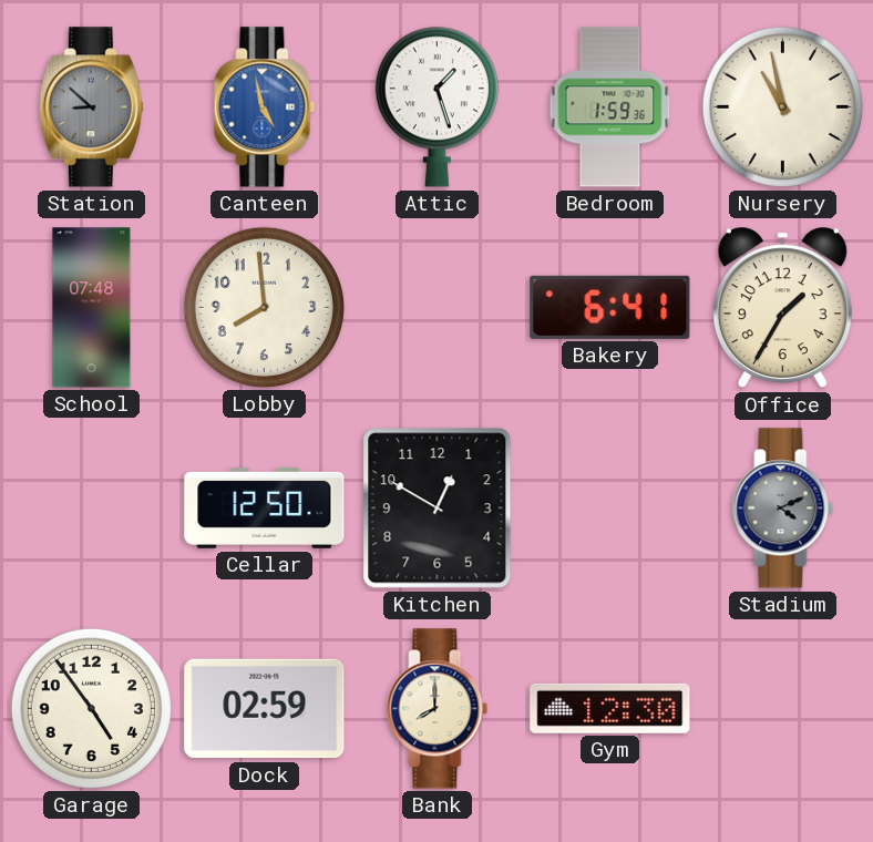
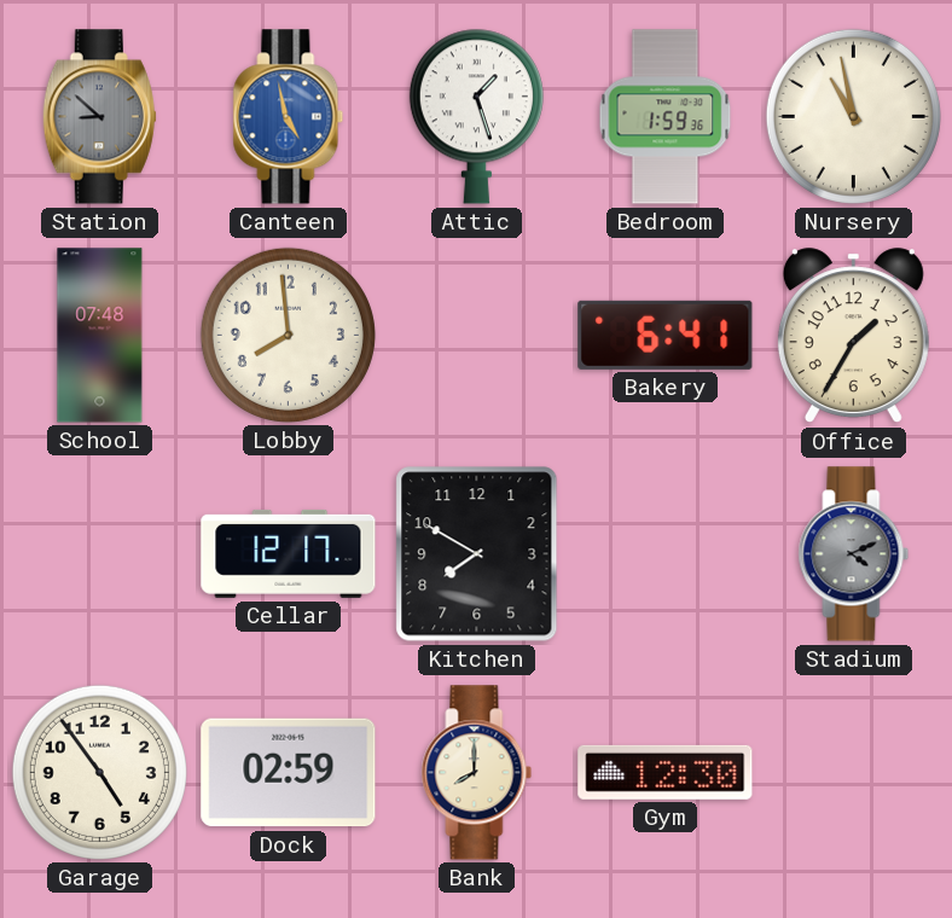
Cellar: 12:50 -> 12:17 (289, 553)
Kitchen: 12:50 -> 7:50 (477, 554)
